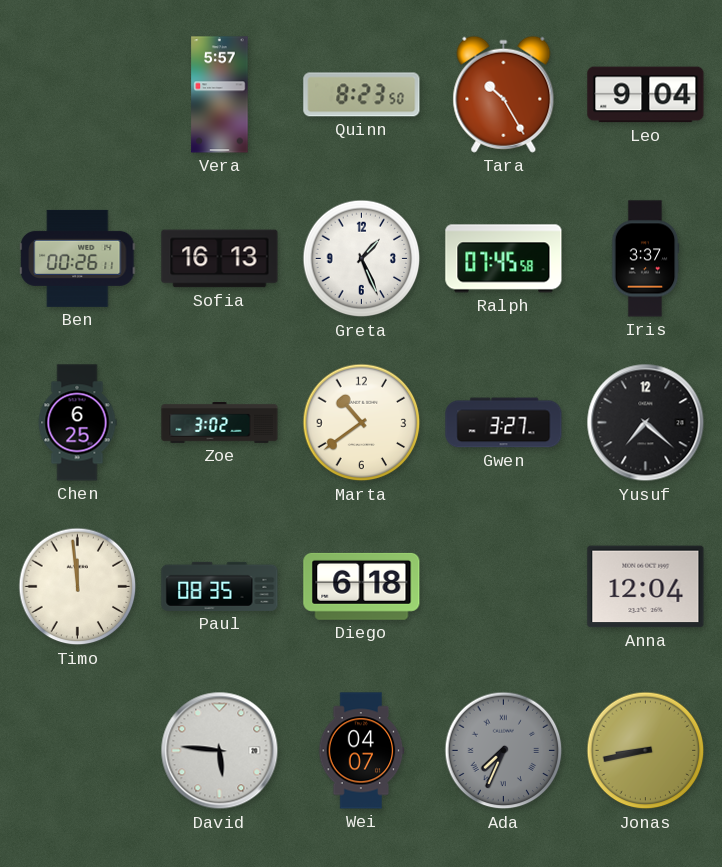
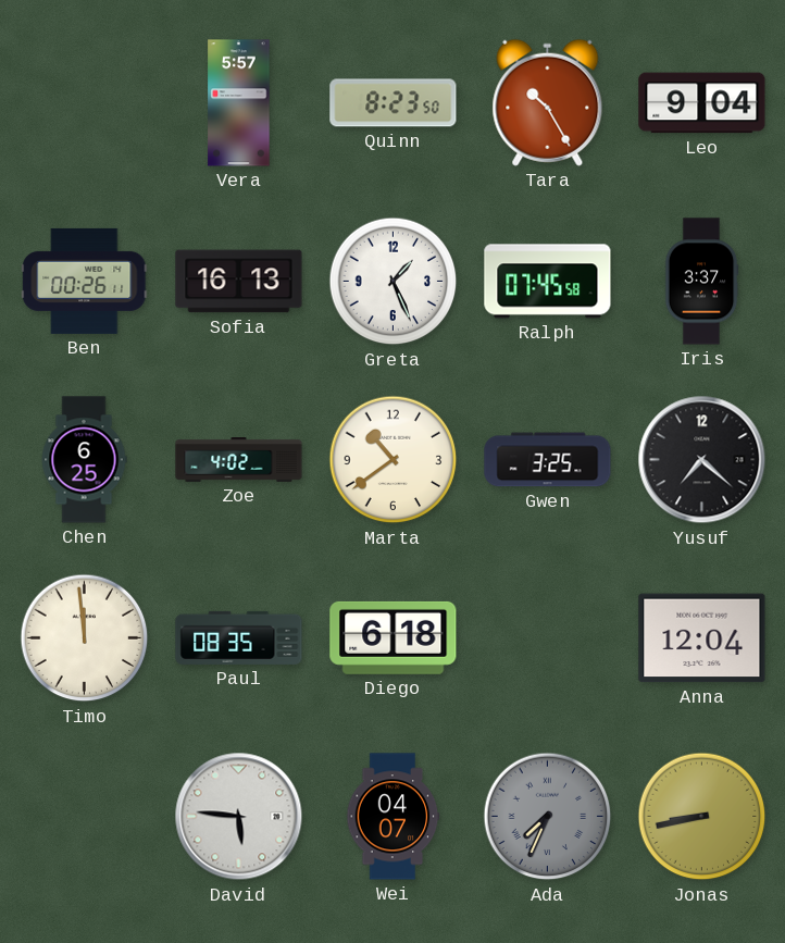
Zoe: 3:02 -> 4:02 (239, 460)
Gwen: 3:27 -> 3:25 (548, 460)
